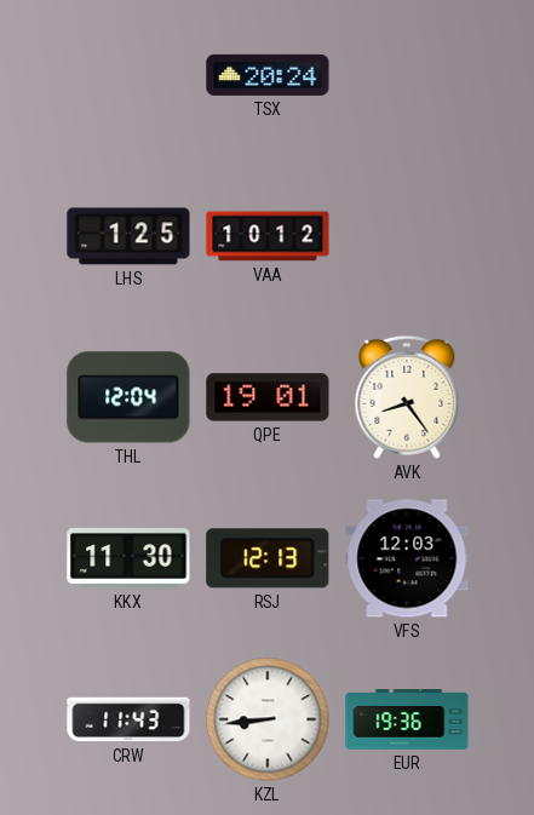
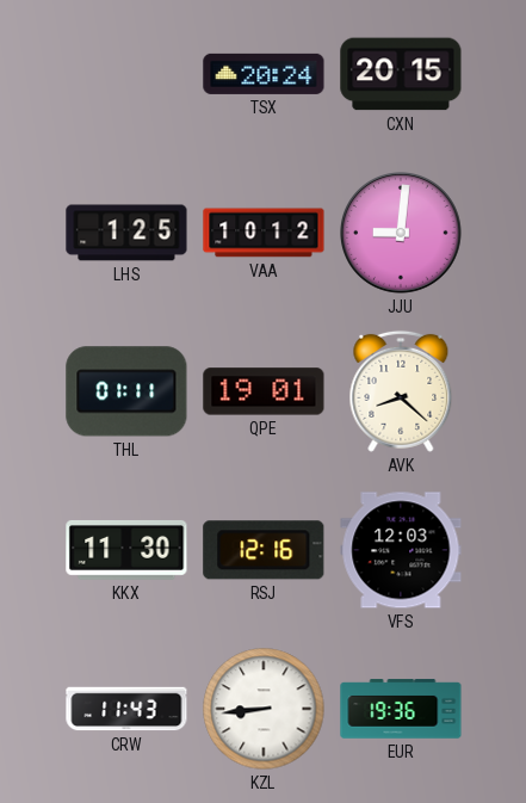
CXN: none -> 20:15 (401, 74)
JJU: none -> 9:01 (402, 234)
THL: 12:04 -> 01:11 (126, 391)
AVK: 8:24 -> 8:22 (401, 391)
RSJ: 12:13 -> 12:16 (264, 550)
